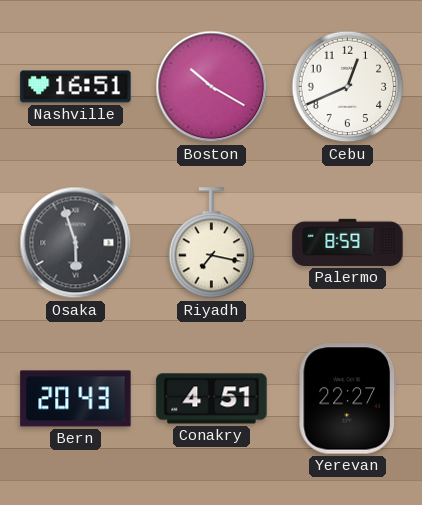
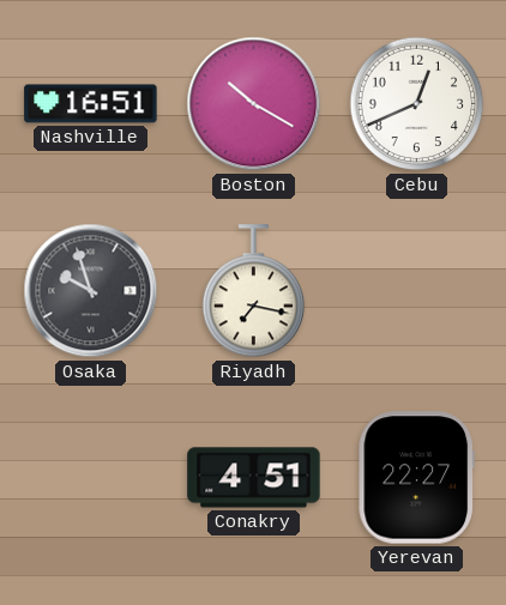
Osaka: 5:57 -> 9:57 (91, 291)
Palermo: 8:59 -> none (348, 242)
Bern: 20:43 -> none (76, 399)
